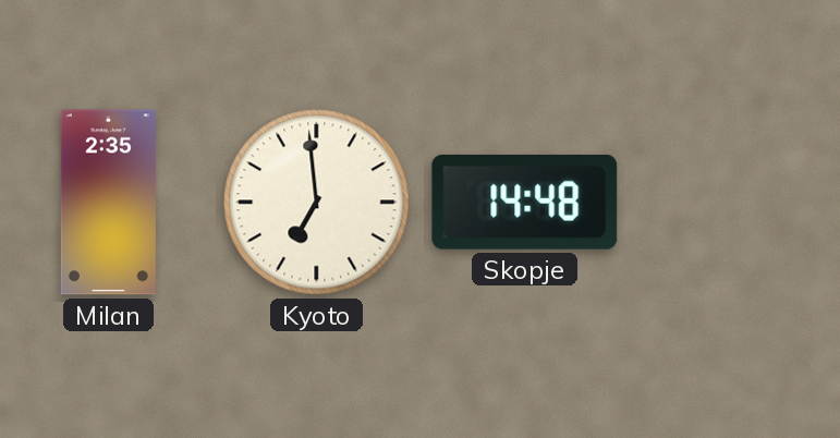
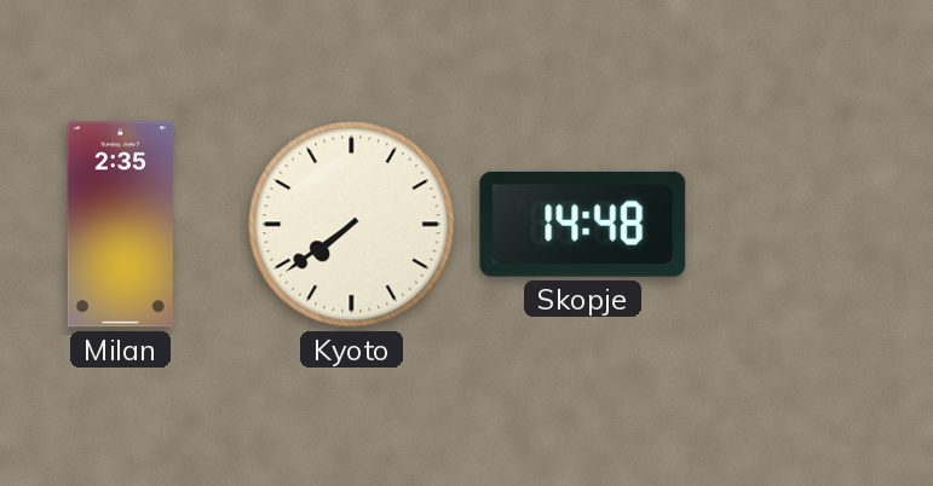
Kyoto: 6:59 -> 7:39 (352, 225)
